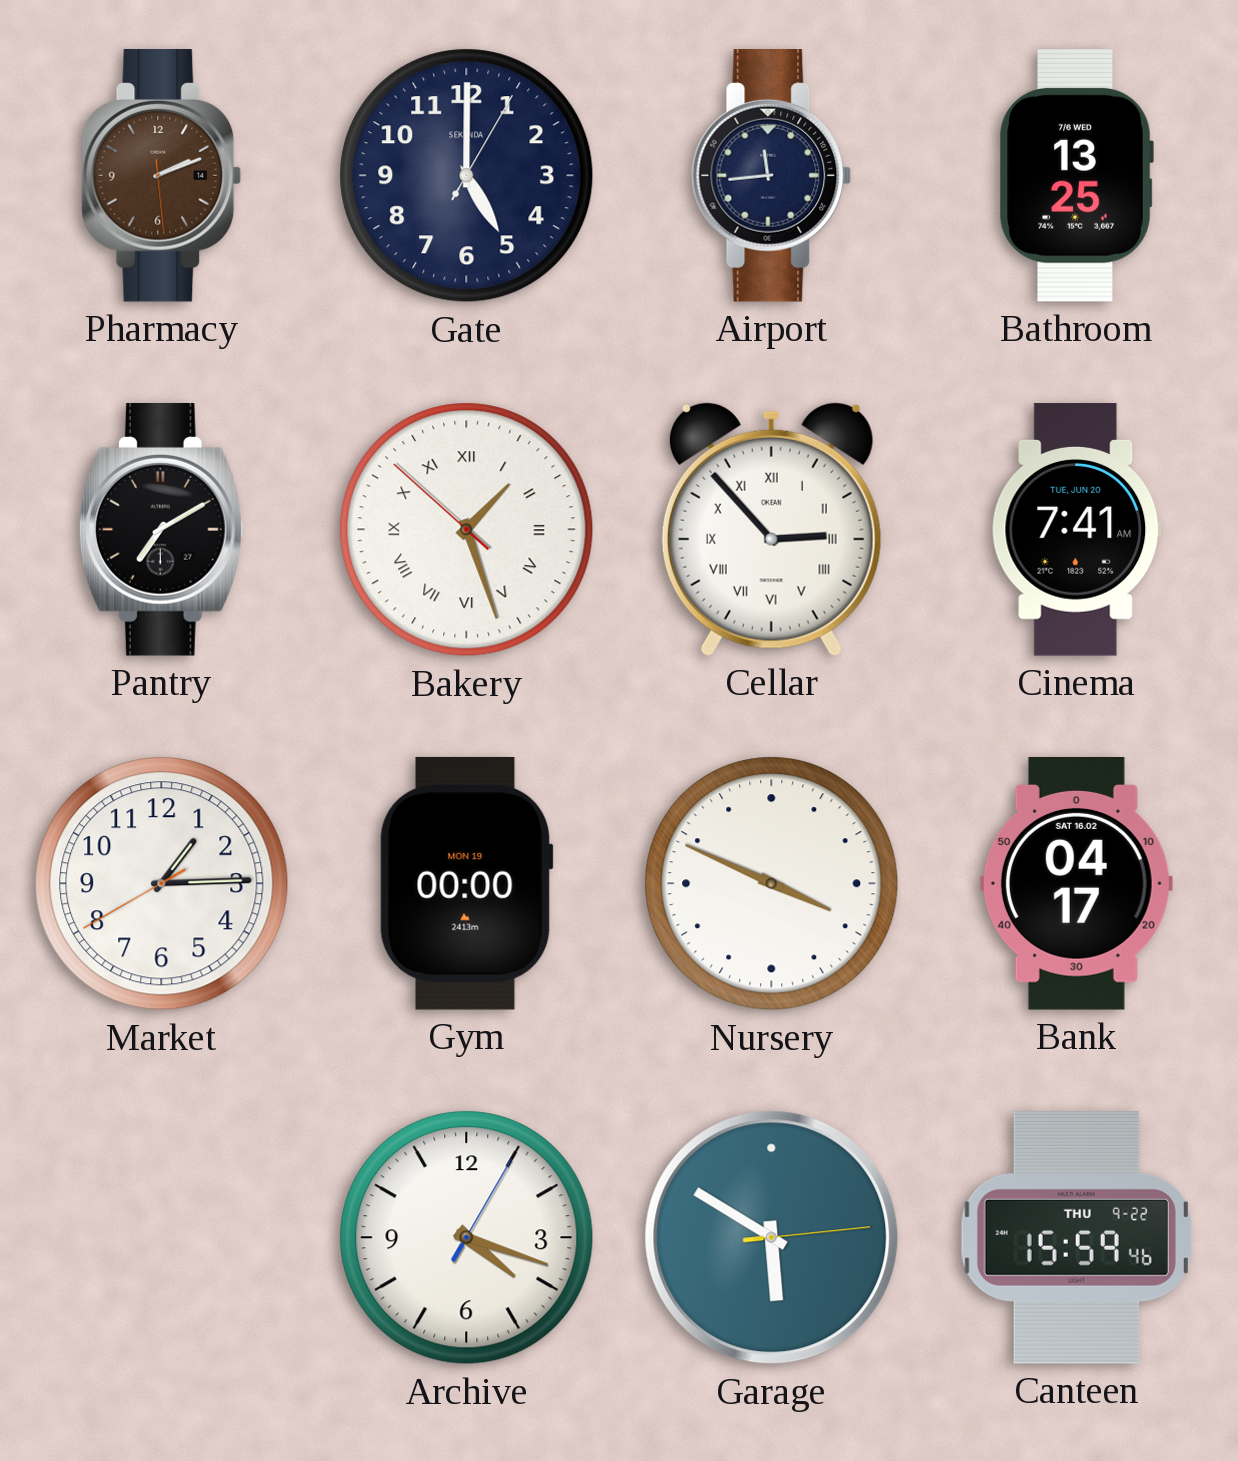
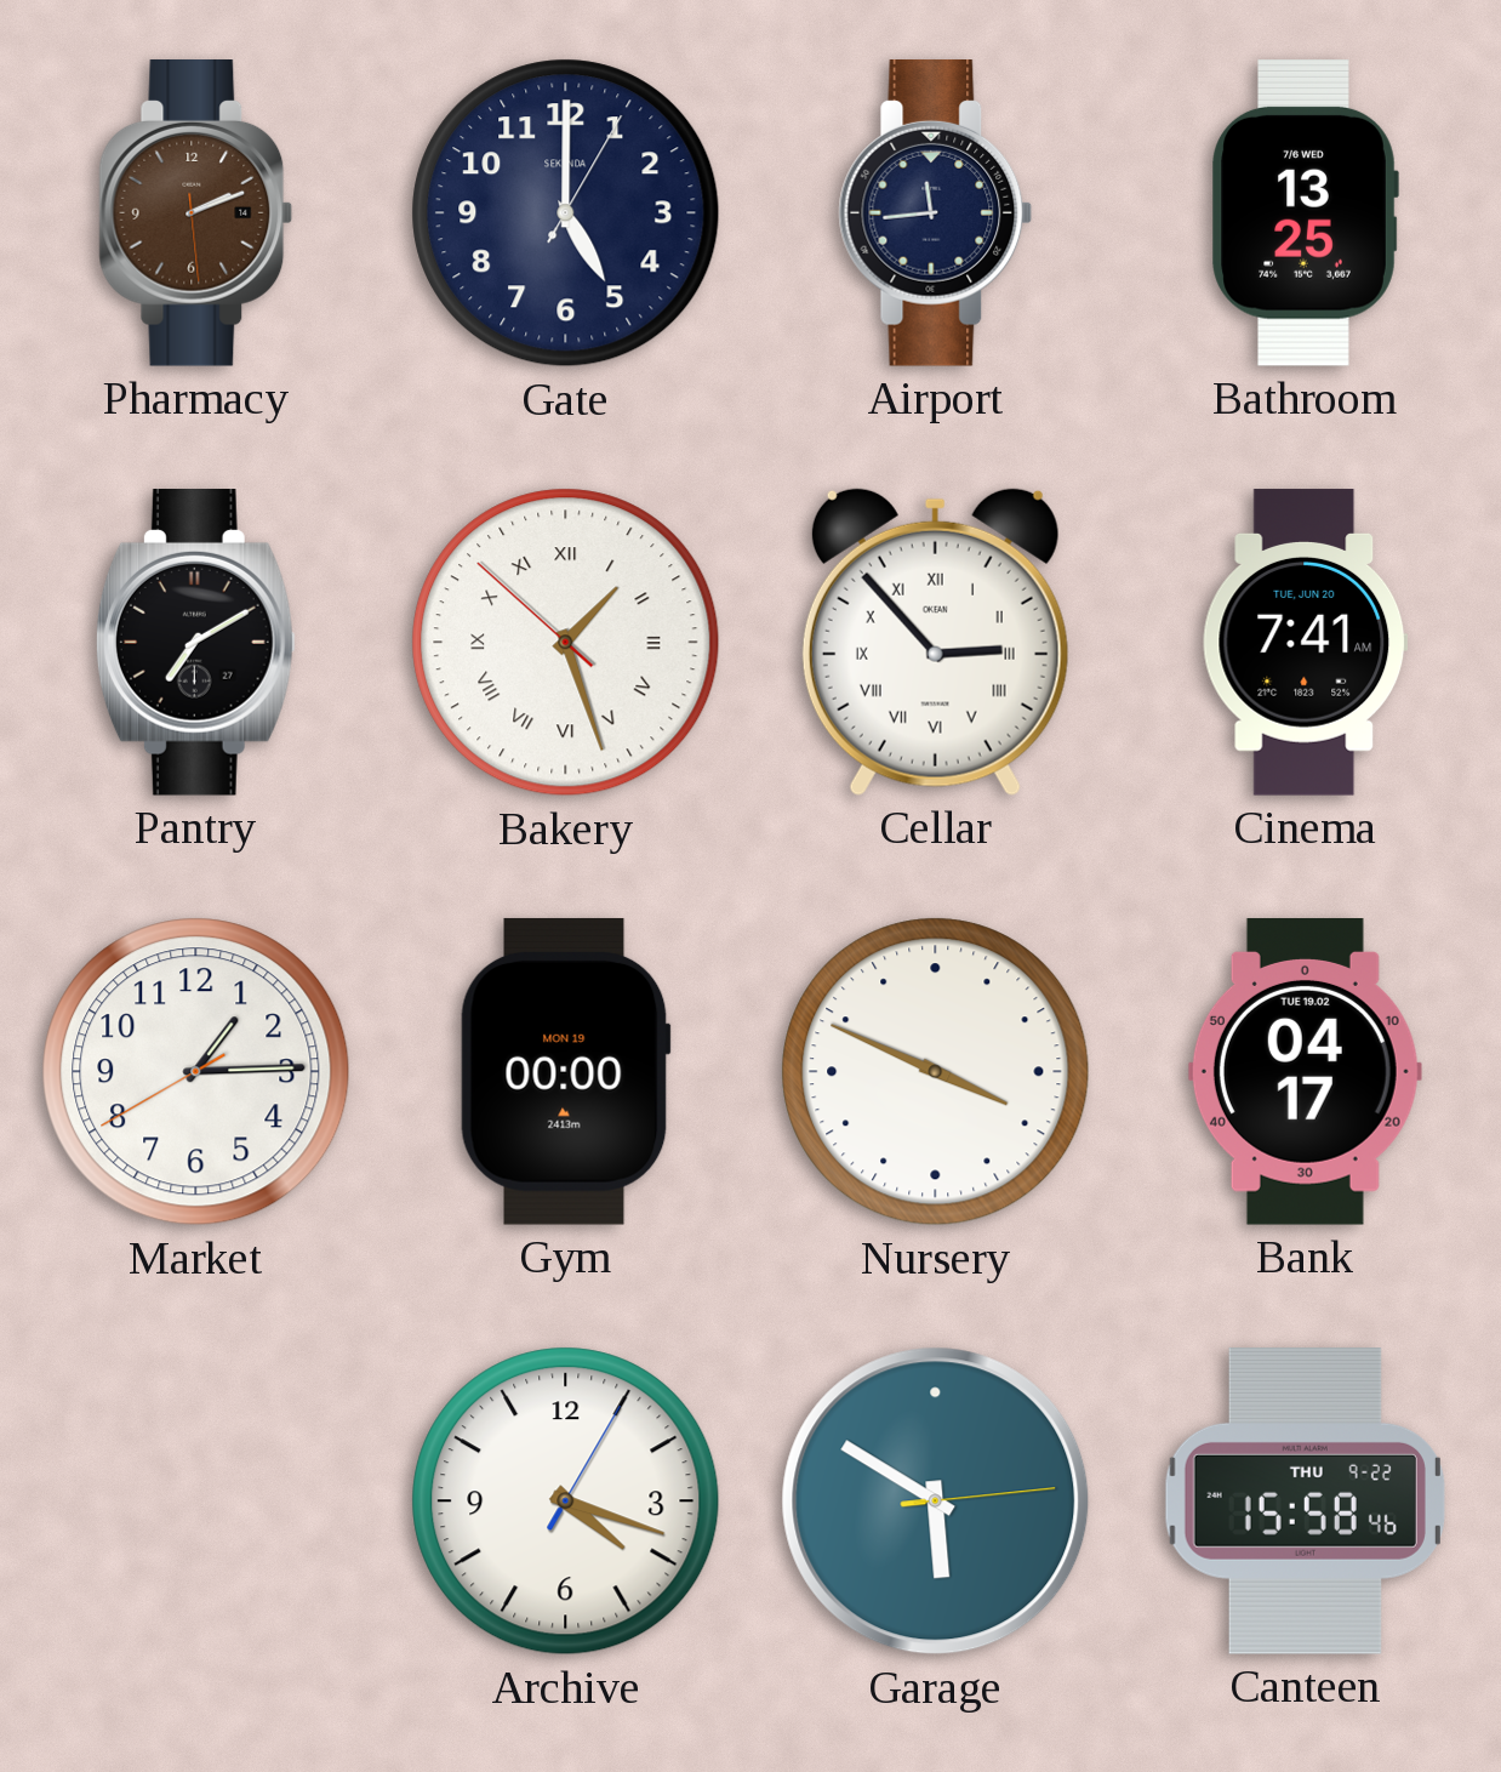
Bank date: SAT 16.02 -> TUE 19.02 (1305, 1072)
Canteen: 15:59 -> 15:58 (1305, 1502)
